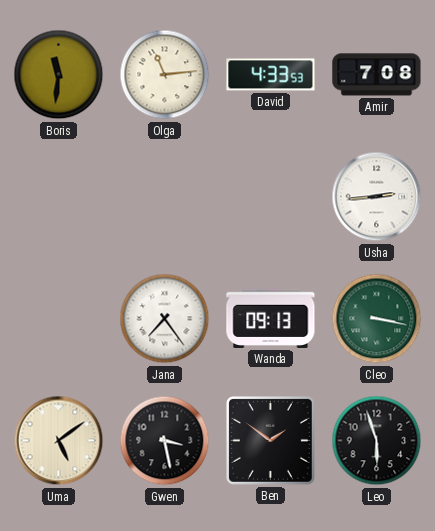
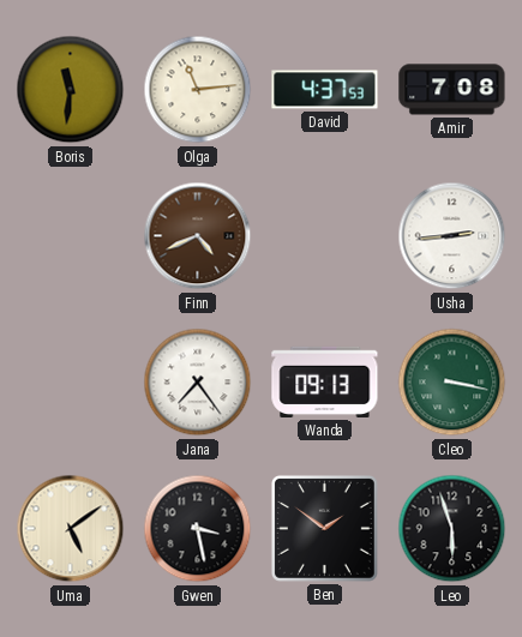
David: 4:33 -> 4:37 (325, 90)
Finn: none -> 4:41 (198, 236)
